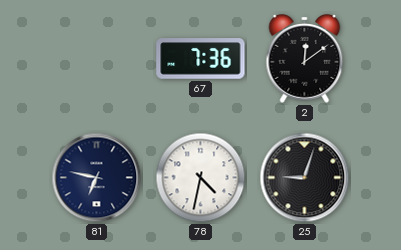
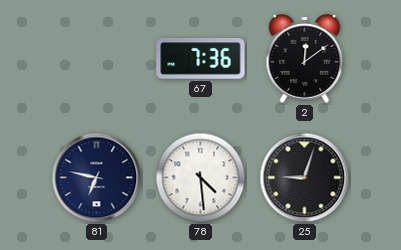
78: 4:32 -> 4:29 (201, 178)
